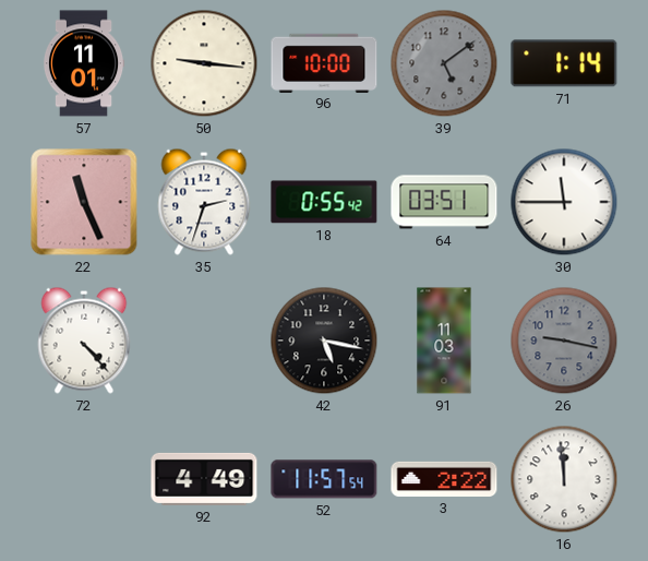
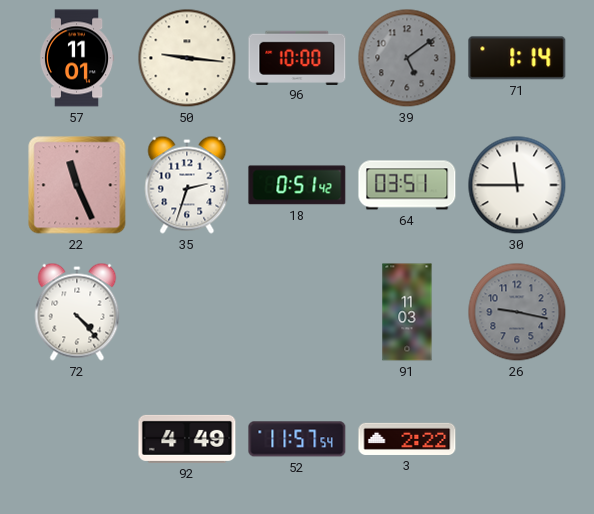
18: 0:55 -> 0:51 (297, 185)
42: 5:17 -> none (324, 341)
16: 11:59 -> none (564, 479)
